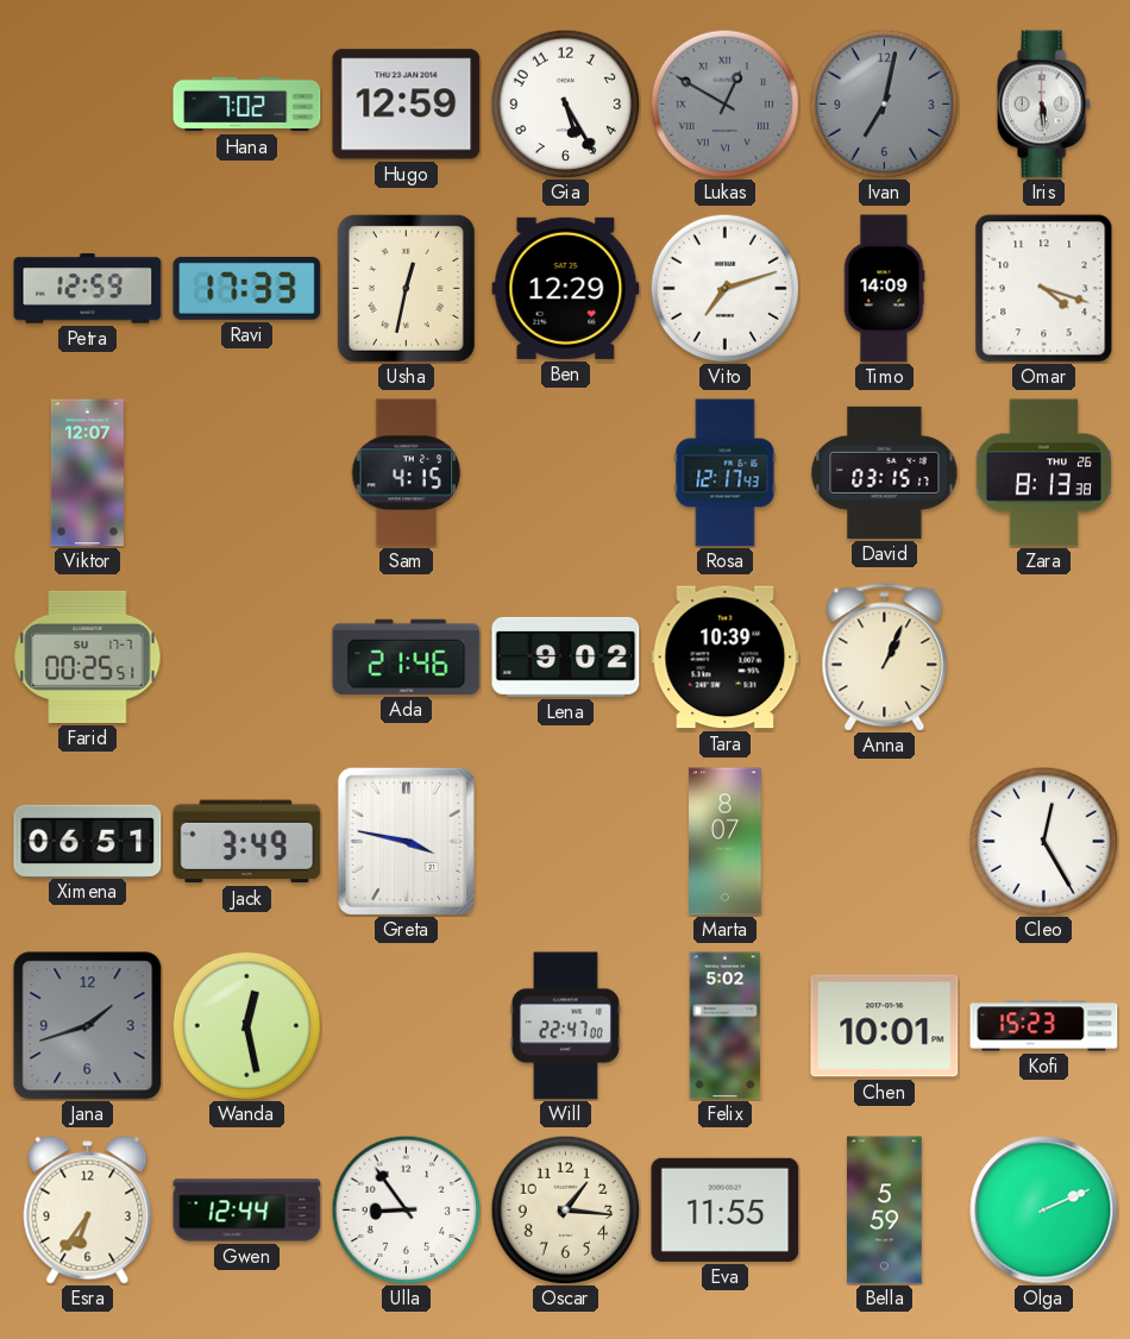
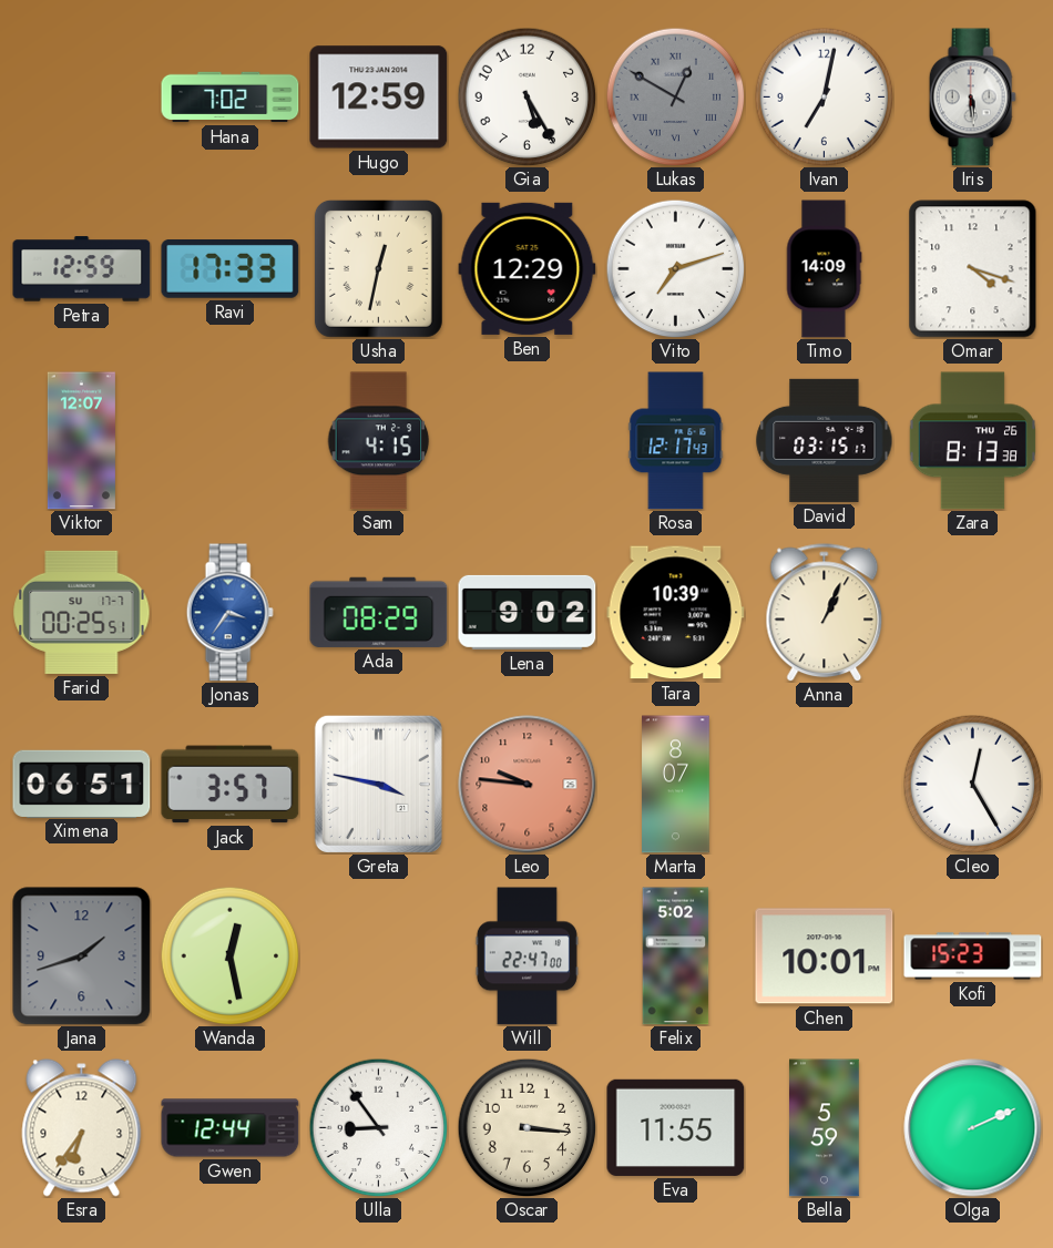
Ivan dial: grey -> white (824, 96)
Jonas: none -> 3:36 (229, 613)
Ada: 21:46 -> 08:29 (379, 612)
Jack: 3:49 -> 3:57 (231, 785)
Leo: none -> 9:46 (528, 785)
Oscar: 1:16 -> 3:16 (526, 1127)
